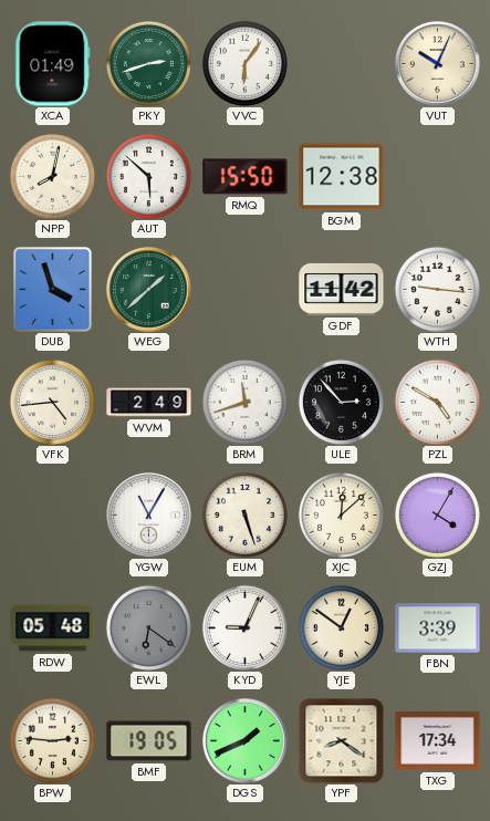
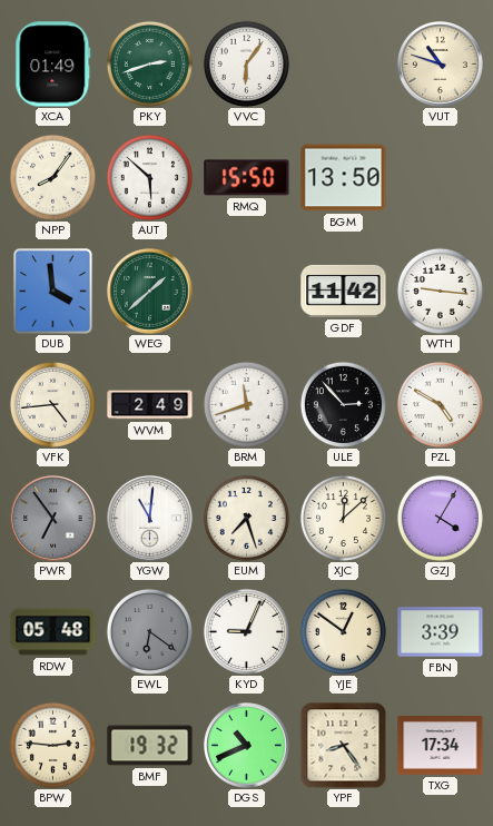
VUT: 10:04 -> 10:48 (441, 65)
NPP: 8:02 -> 8:06 (52, 177)
BGM: 12:38 -> 13:50 (344, 178)
DUB: 3:57 -> 3:59 (53, 292)
PWR: none -> 6:54 (53, 519)
YGW: 11:05 -> 11:01 (150, 519)
EUM: 5:27 -> 7:27 (246, 518)
BMF: 19:05 -> 19:32 (150, 746)
DGS: 1:41 -> 10:41 (247, 746)
YPF: 8:21 -> 8:24 (343, 745)
